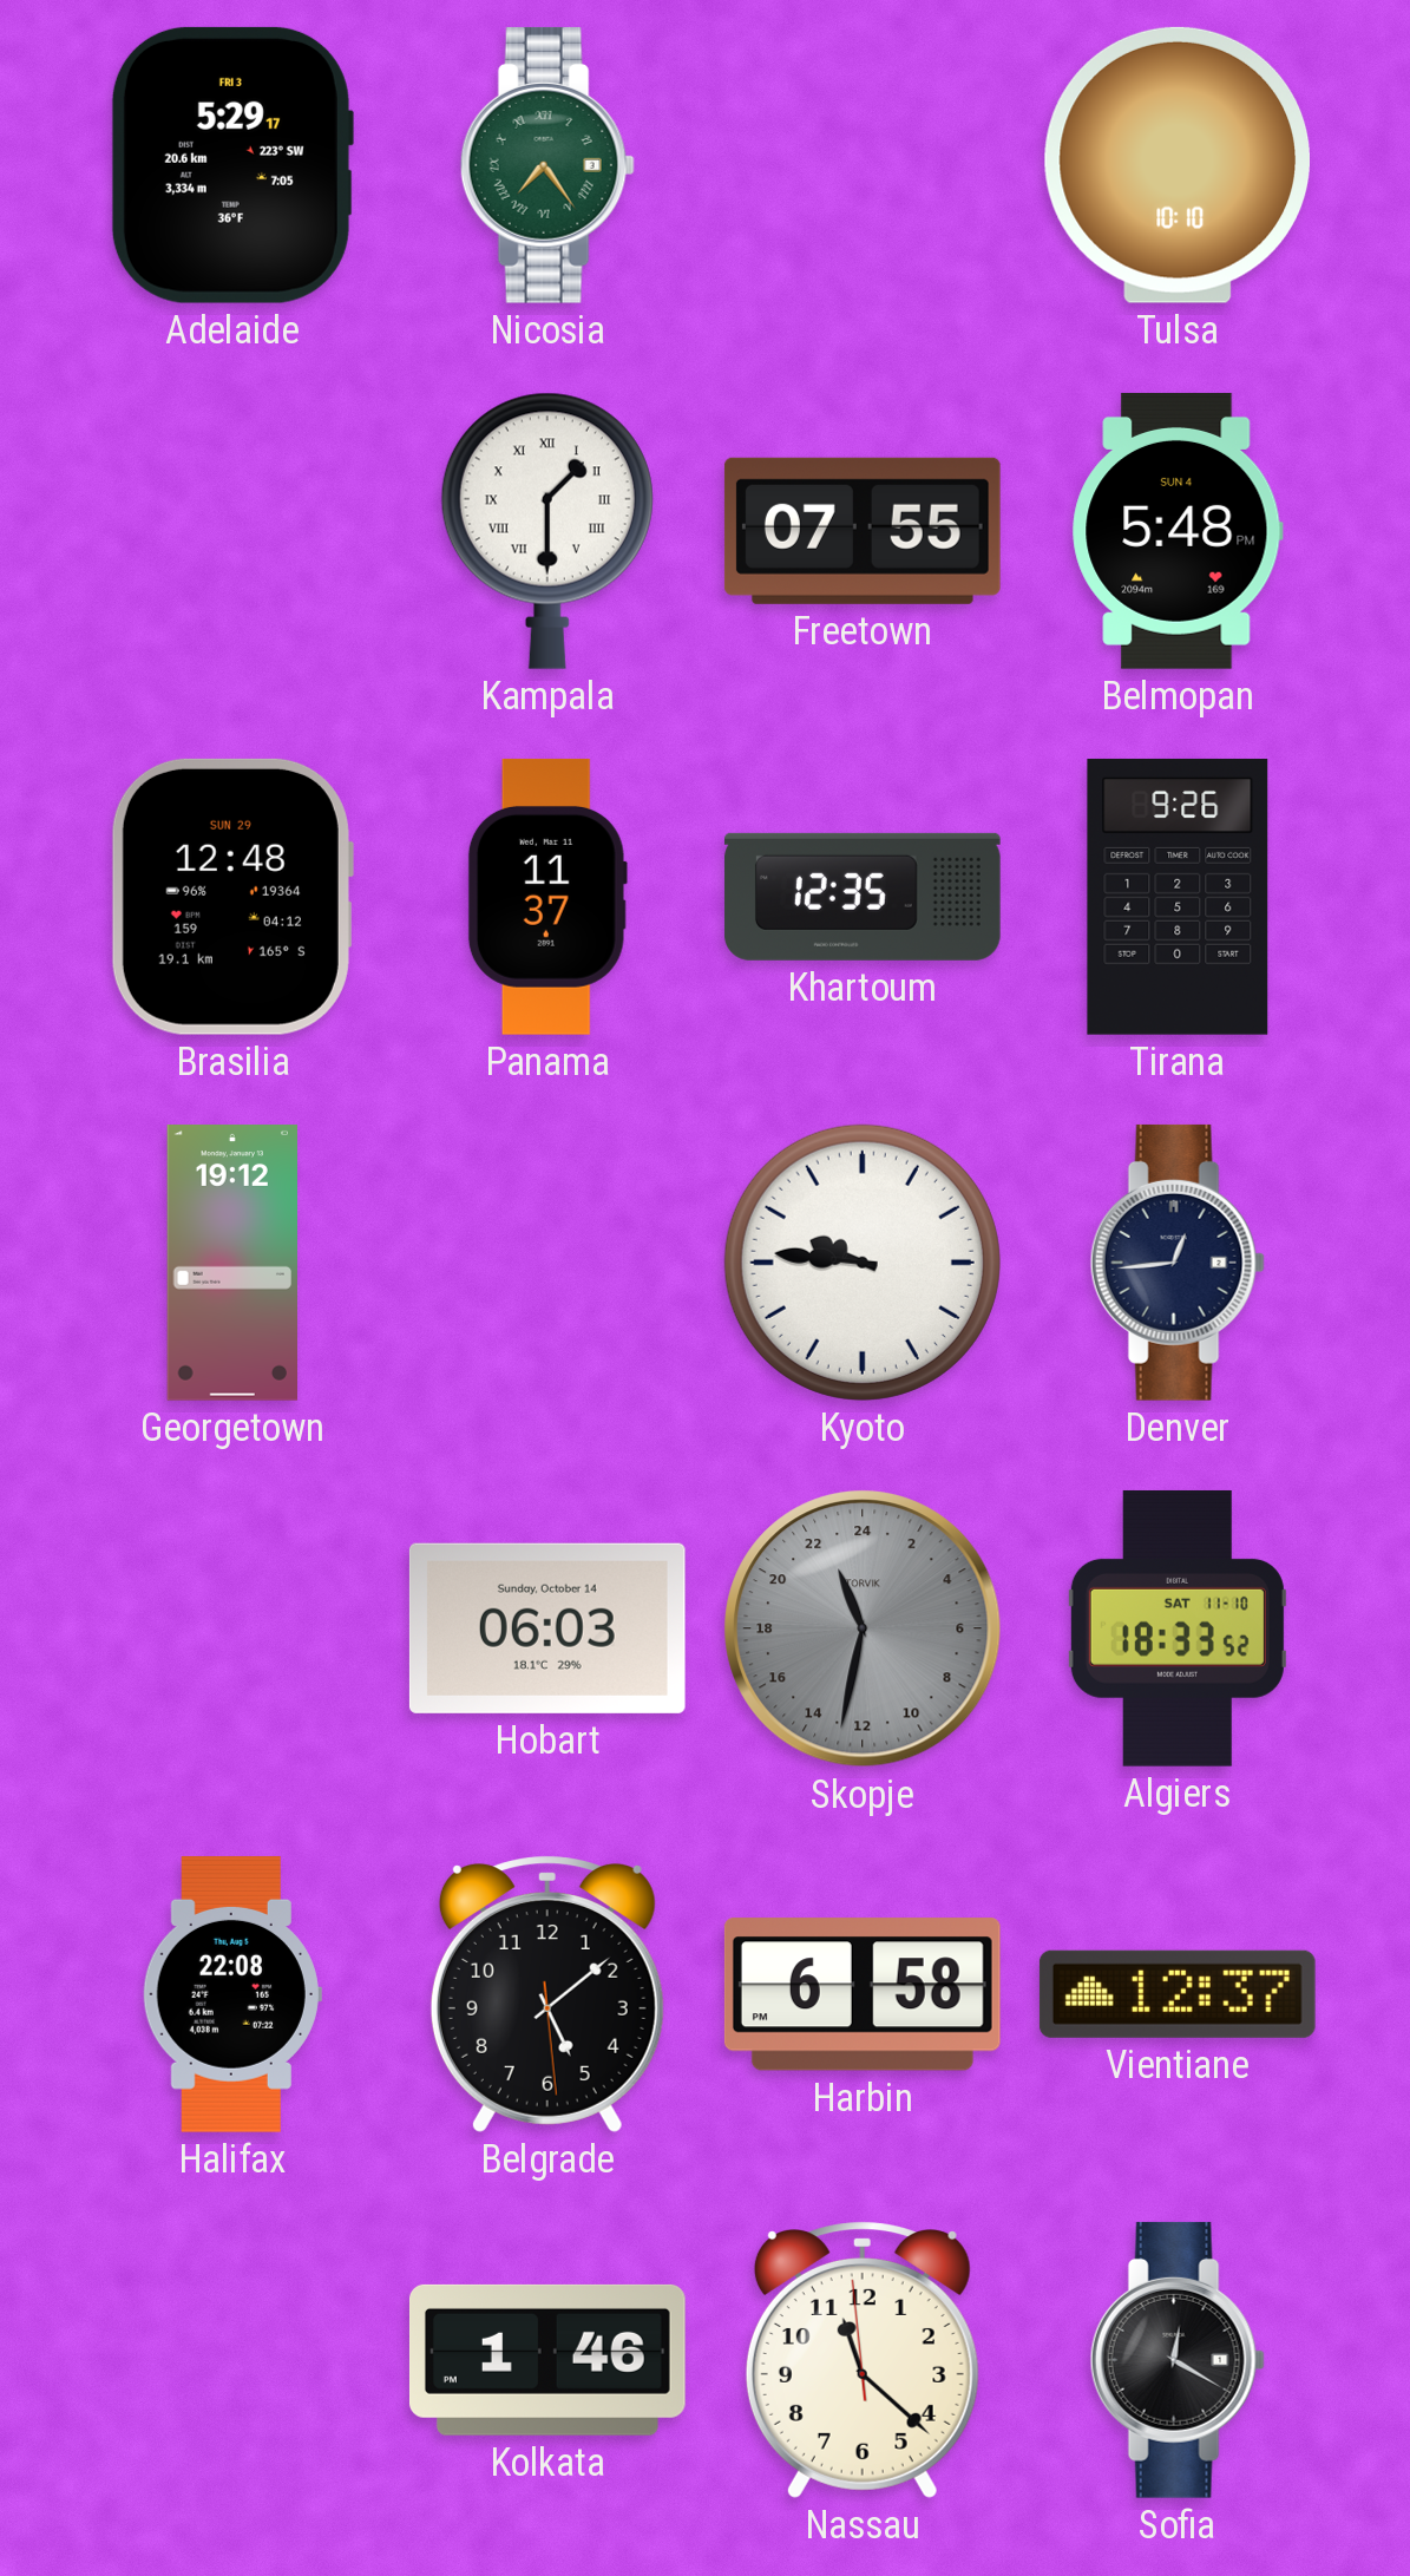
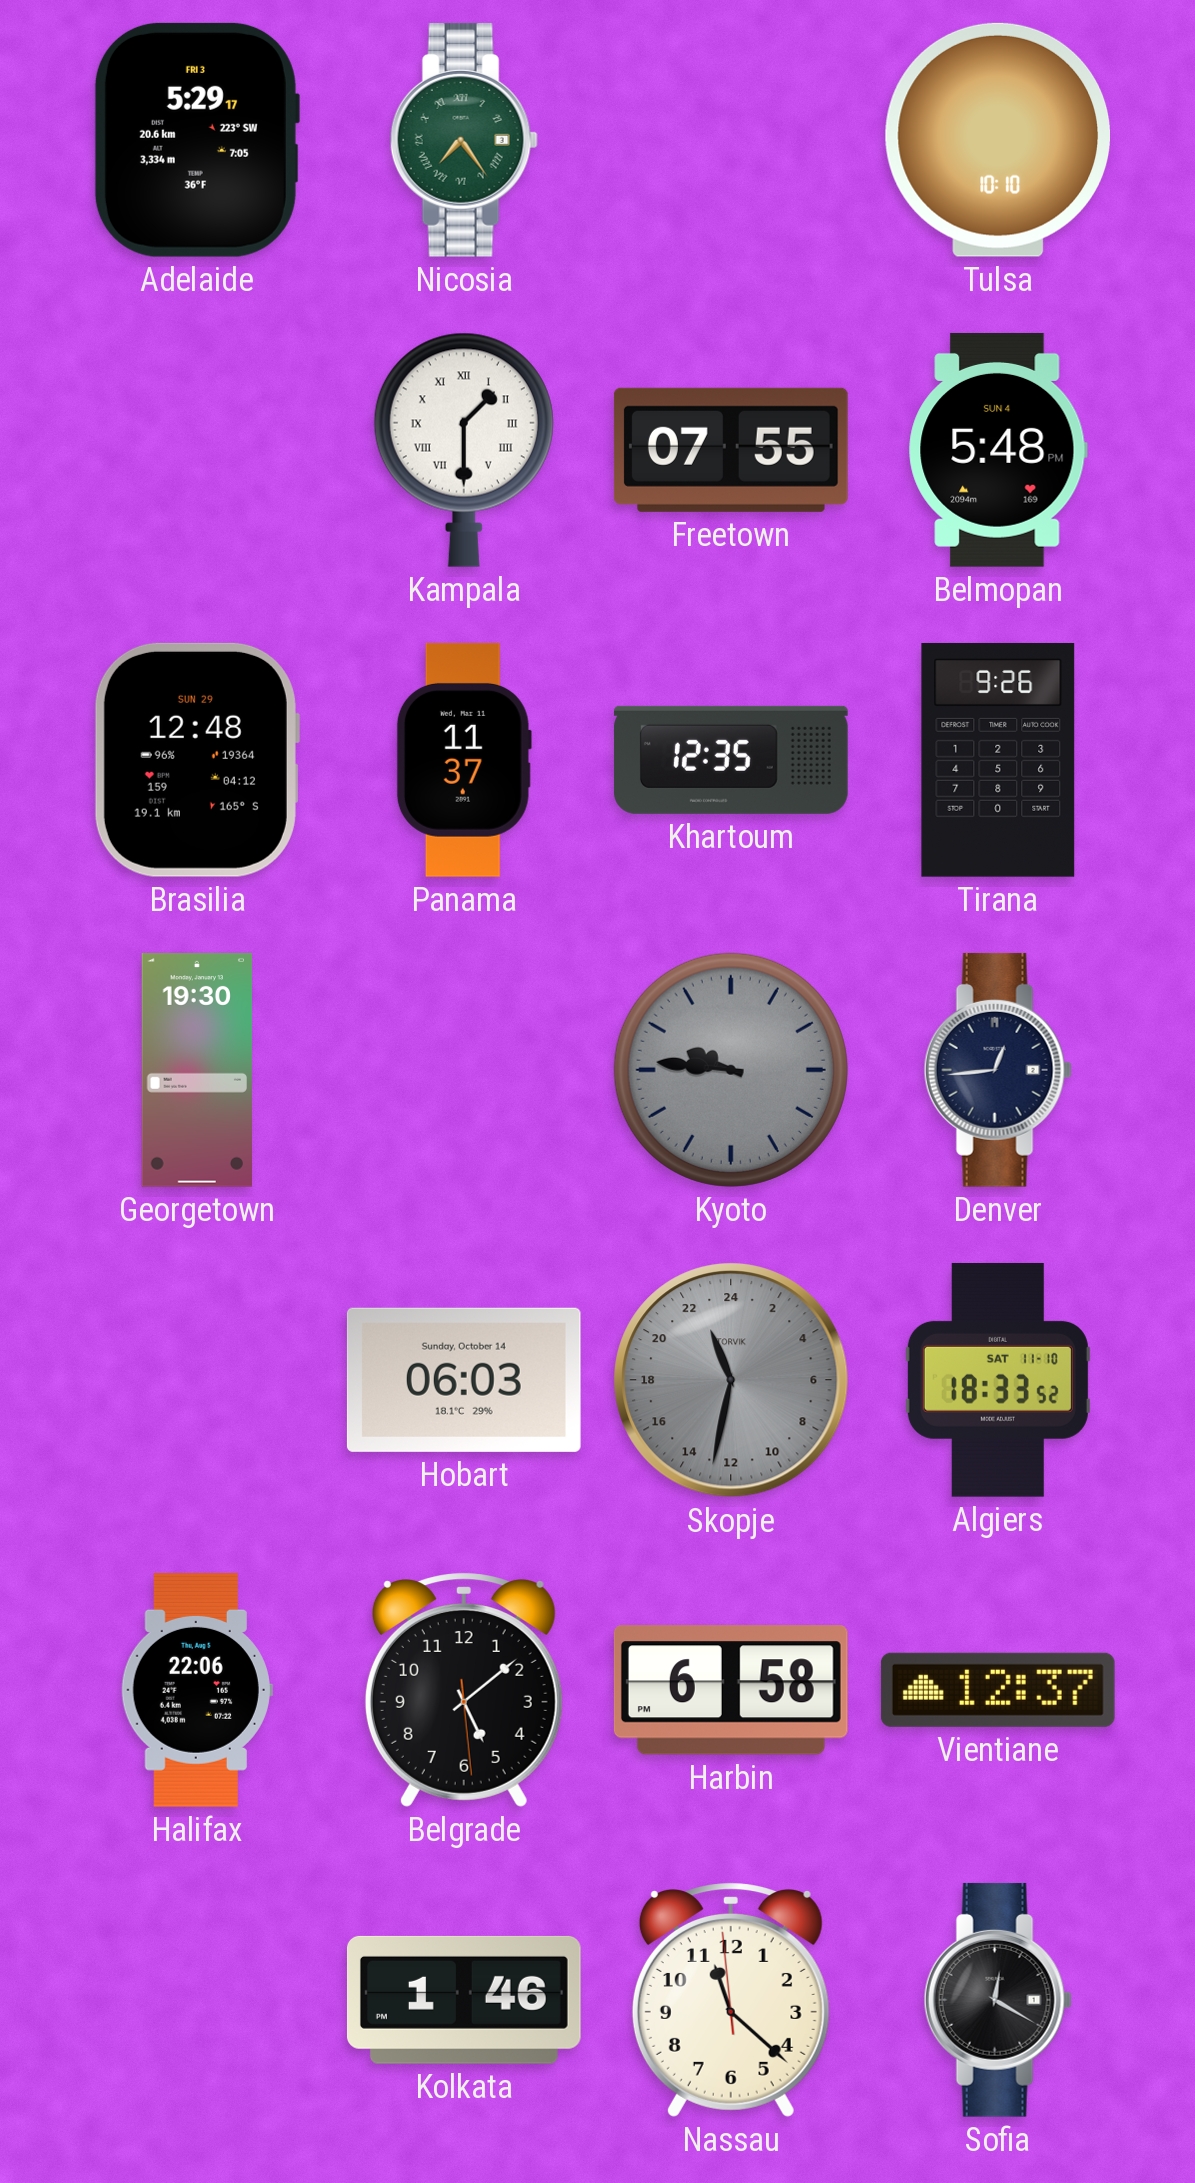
Georgetown: 19:12 -> 19:30 (196, 1071)
Kyoto dial: white -> grey (731, 1070)
Halifax: 22:08 -> 22:06 (197, 1690)
